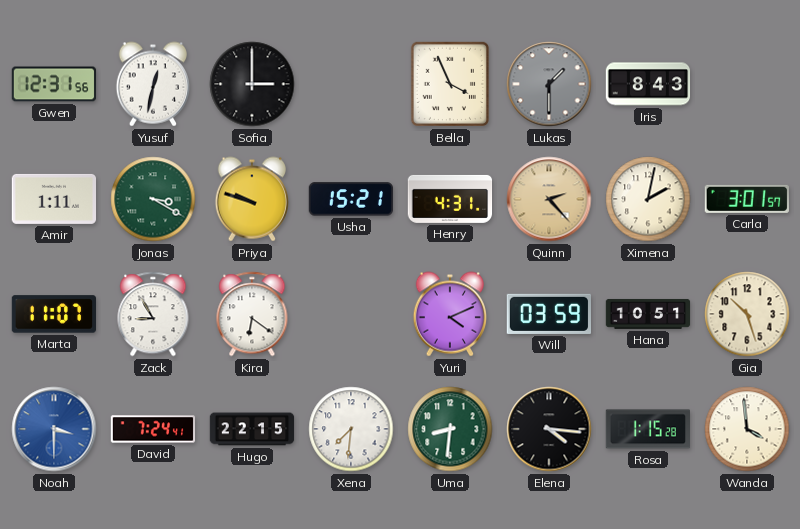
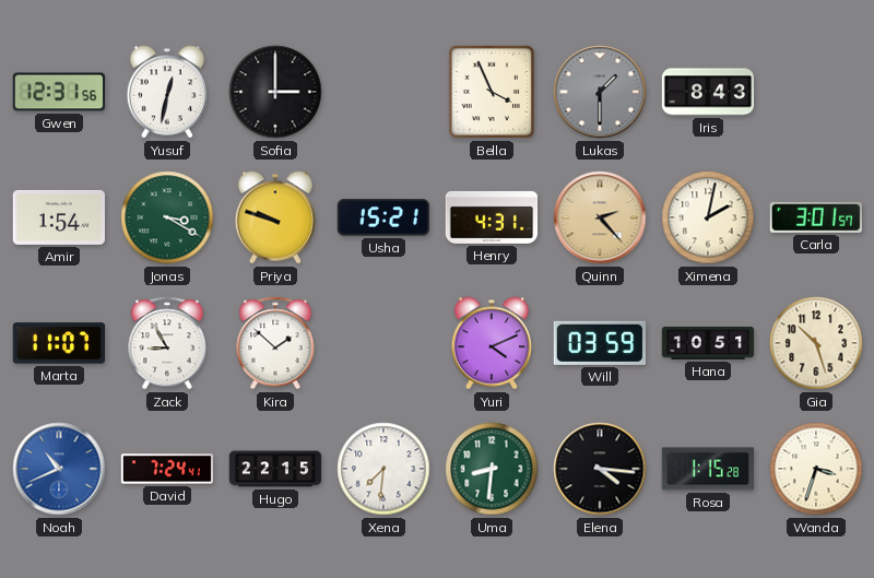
Amir: 1:11 -> 1:54 (59, 217)
Kira: 6:21 -> 1:52 (275, 343)
Noah: 3:30 -> 10:41 (59, 469)
Wanda: 3:59 -> 3:33 (816, 469)
